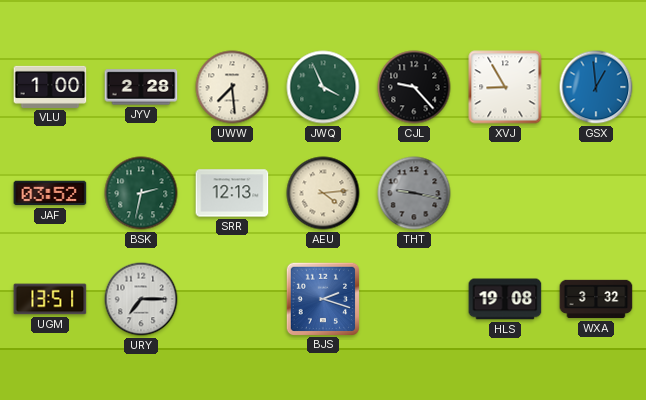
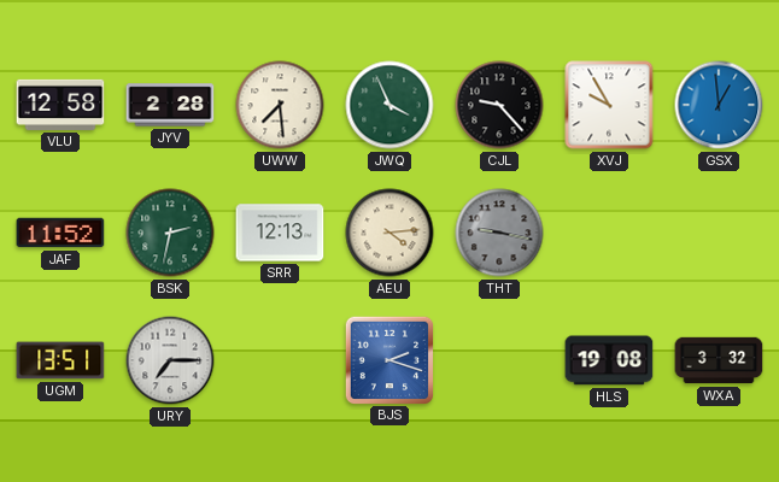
VLU: 1:00 -> 12:58 (60, 105)
XVJ: 8:55 -> 9:55 (609, 105)
JAF: 03:52 -> 11:52 (60, 233)
